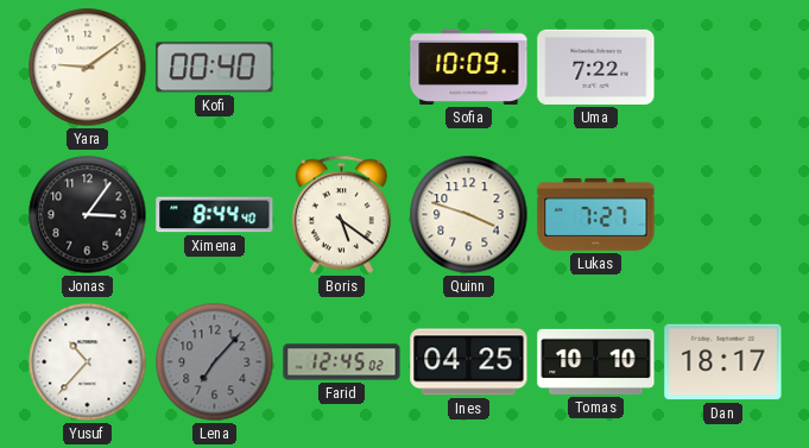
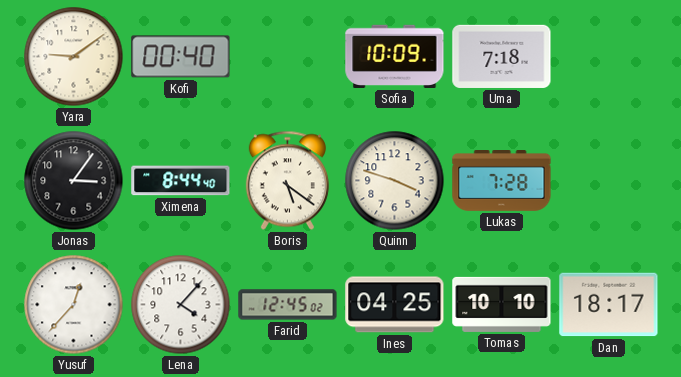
Uma: 7:22 -> 7:18 (502, 56)
Lukas: 7:27 -> 7:28 (502, 181)
Yusuf: 10:37 -> 12:37 (74, 305)
Lena: 7:07 -> 4:07 (181, 305)
Lena dial: grey -> white (181, 305)
